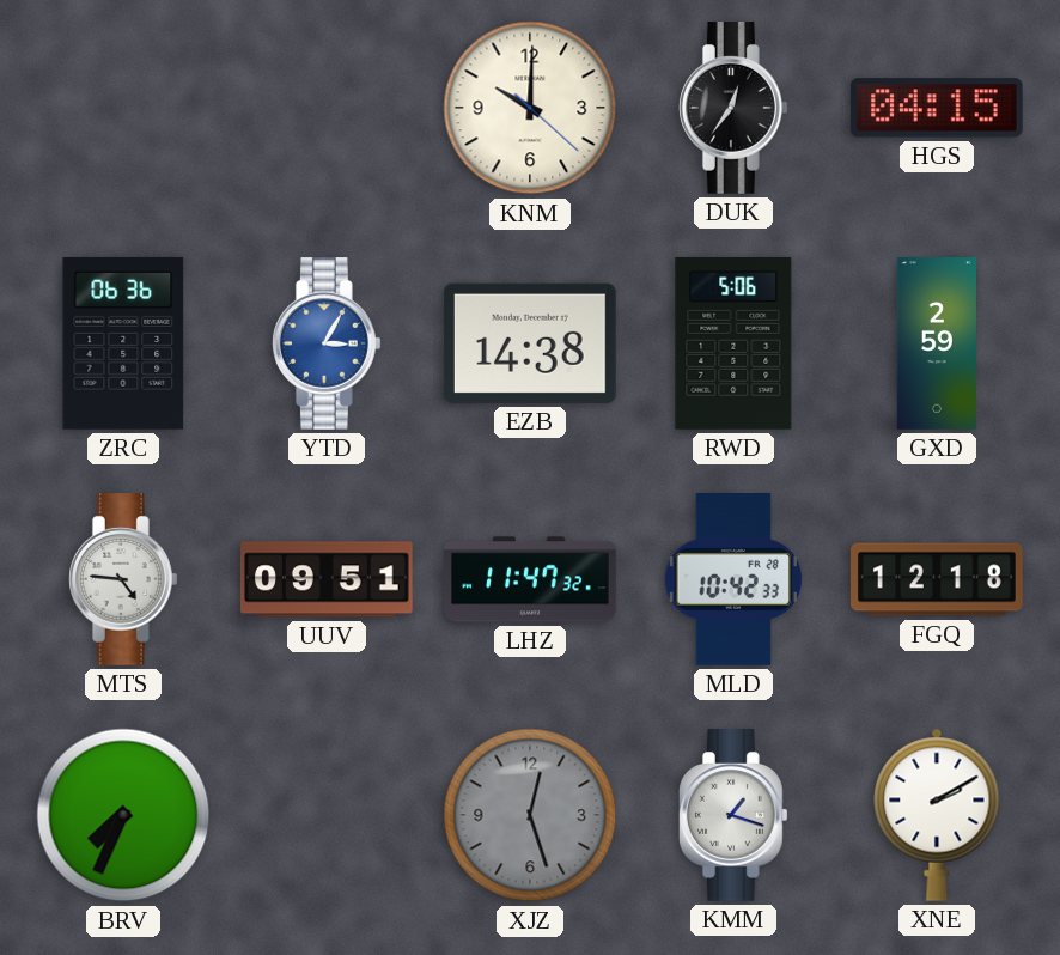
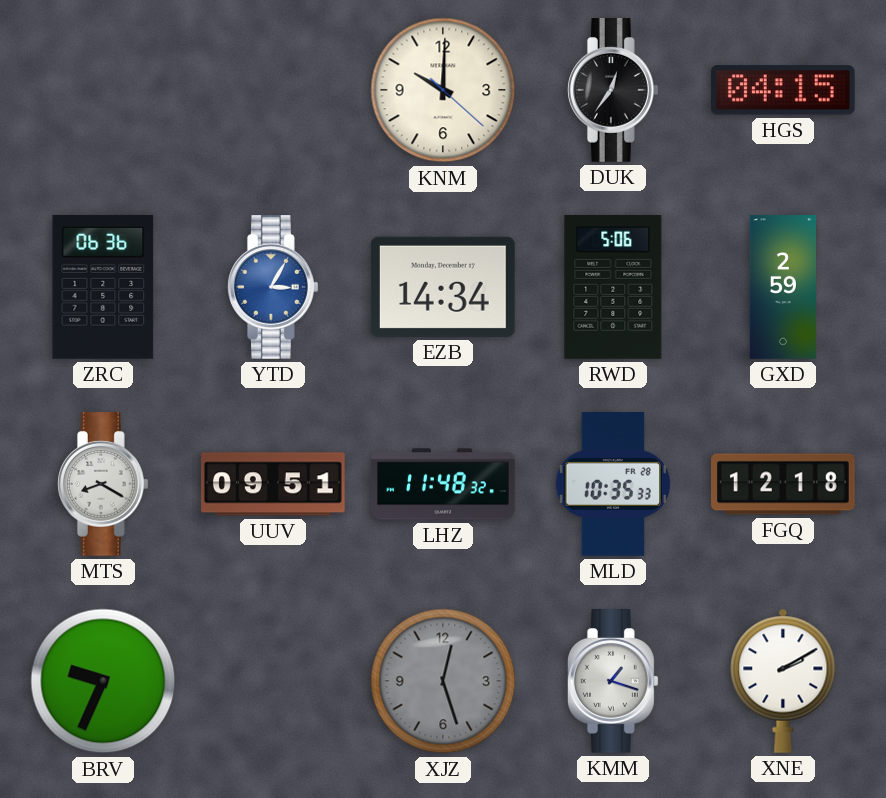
EZB: 14:38 -> 14:34 (443, 287)
MTS: 4:46 -> 8:20 (103, 485)
LHZ: 11:47 -> 11:48 (443, 484)
MLD: 10:42 -> 10:35 (612, 485)
BRV: 7:34 -> 9:34 (103, 681)
